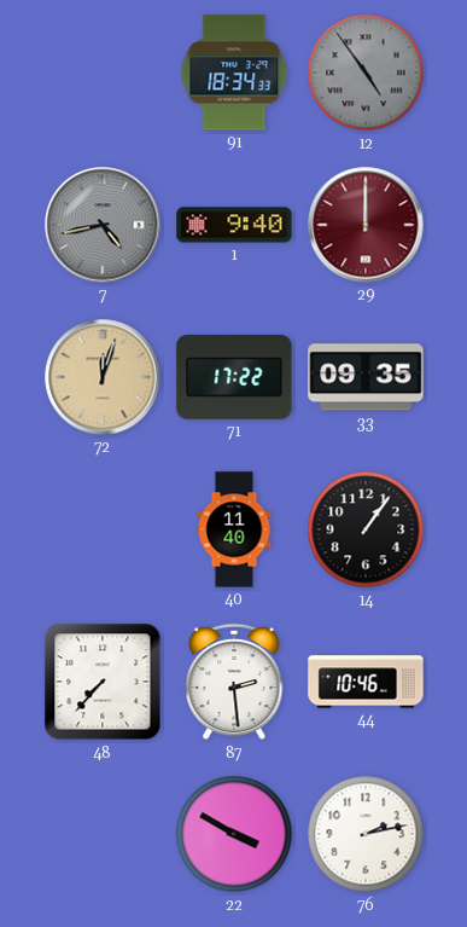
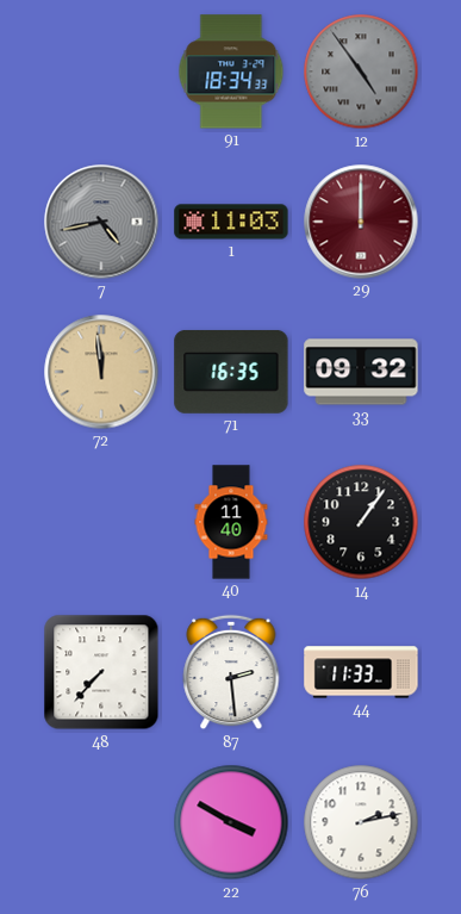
1: 9:40 -> 11:03 (231, 222)
72: 12:03 -> 11:59 (101, 372)
71: 17:22 -> 16:35 (231, 372)
33: 09:35 -> 09:32 (361, 372)
44: 10:46 -> 11:33 (361, 672)
